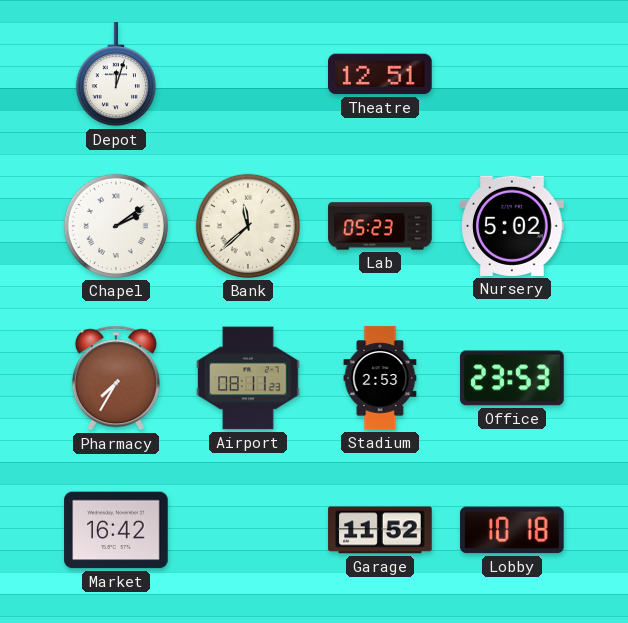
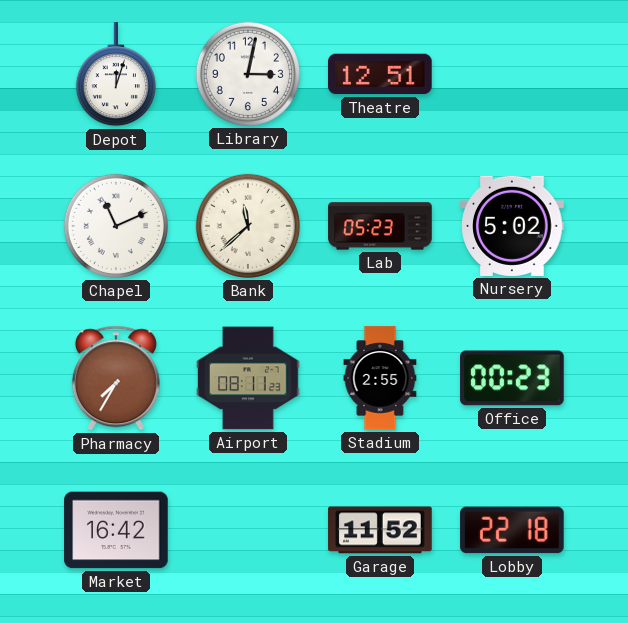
Library: none -> 3:02 (248, 74)
Chapel: 2:09 -> 11:11 (116, 226)
Stadium: 2:53 -> 2:55 (380, 378)
Office: 23:53 -> 00:23 (512, 378)
Lobby: 10:18 -> 22:18 (512, 530)
